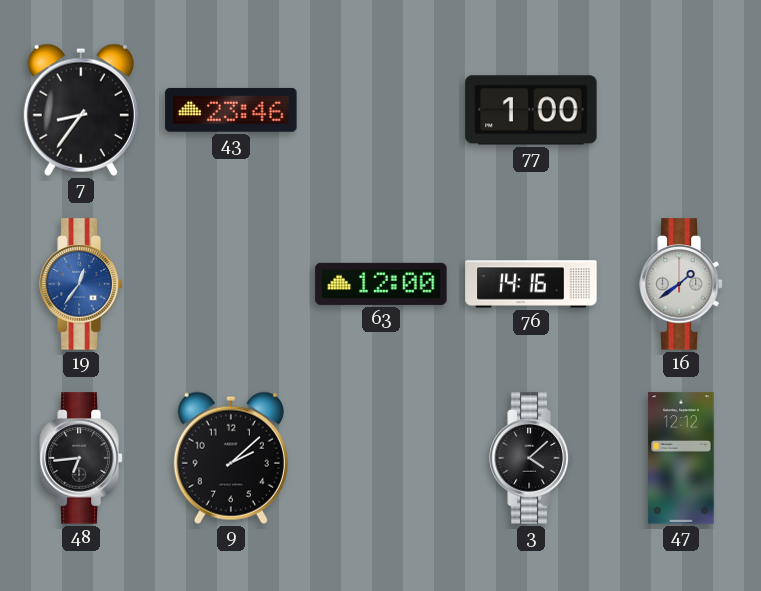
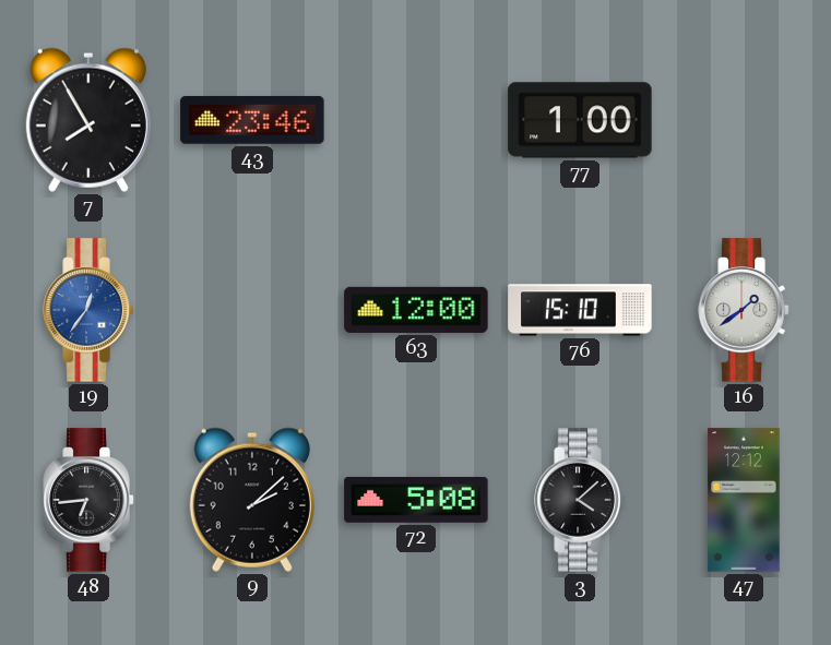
7: 8:36 -> 7:55 (88, 120)
76: 14:16 -> 15:10 (580, 310)
72: none -> 5:08 (416, 500)
